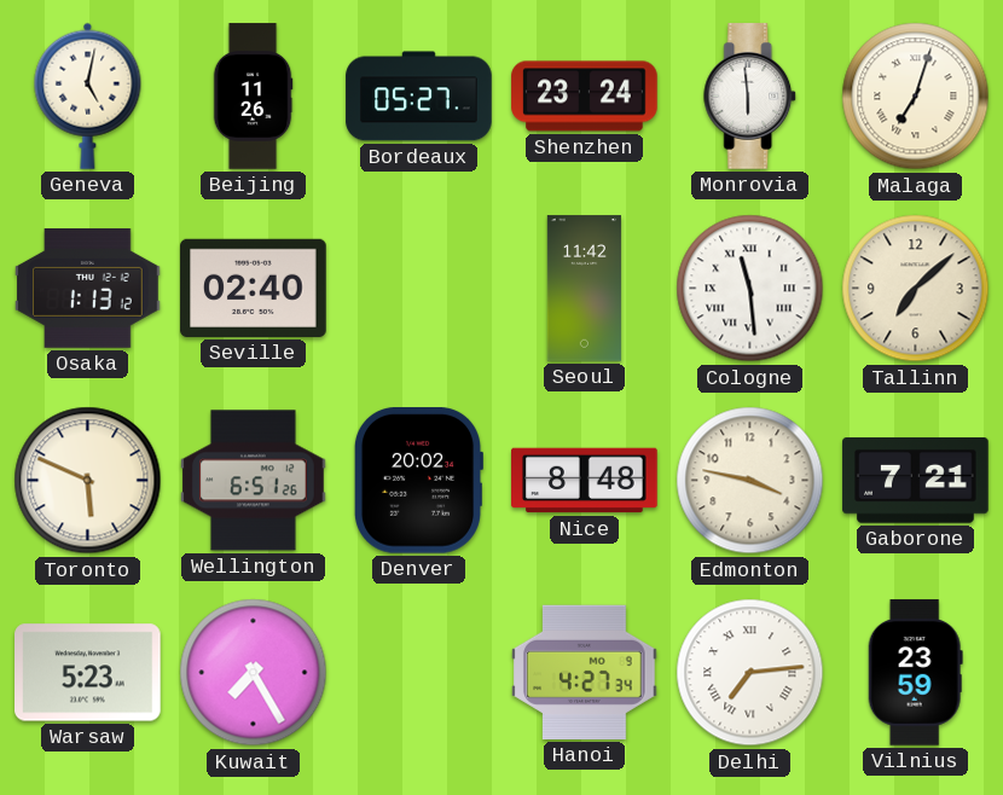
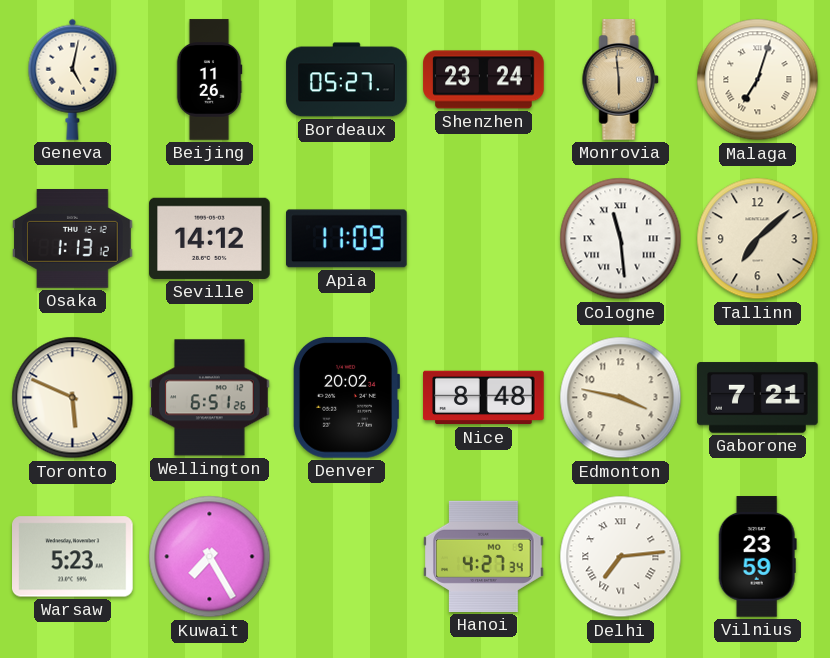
Monrovia dial: white -> champagne (621, 80)
Seville: 02:40 -> 14:12 (210, 238)
Apia: none -> 11:09 (347, 239)
Seoul: 11:42 -> none (584, 289)
